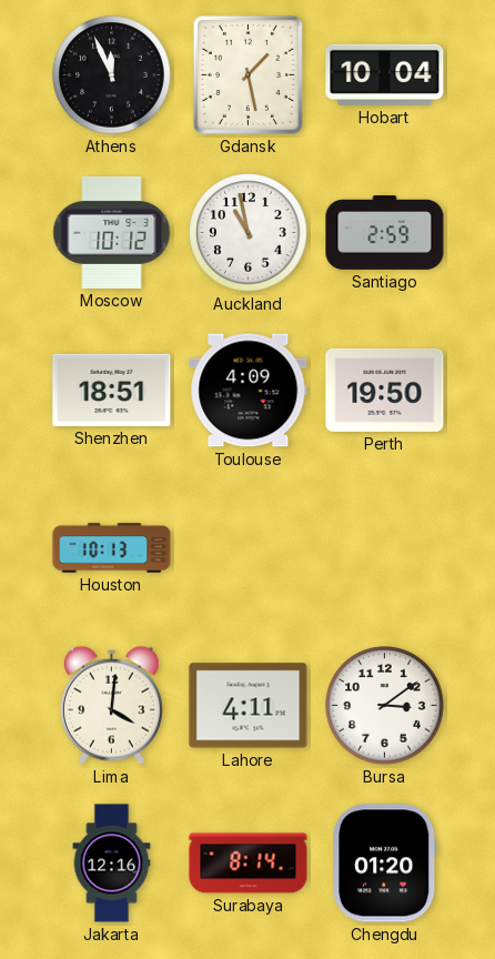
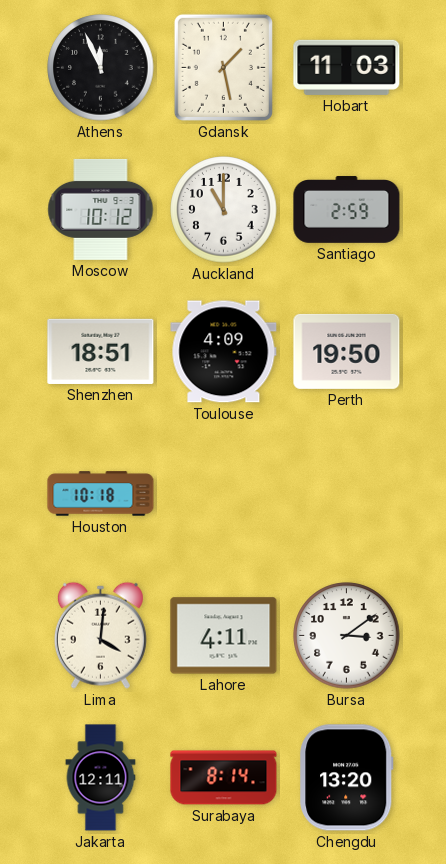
Hobart: 10:04 -> 11:03 (347, 67)
Auckland: 10:58 -> 11:00 (224, 210)
Houston: 10:13 -> 10:18 (101, 494)
Jakarta: 12:16 -> 12:11 (101, 778)
Chengdu: 01:20 -> 13:20 (347, 778)
